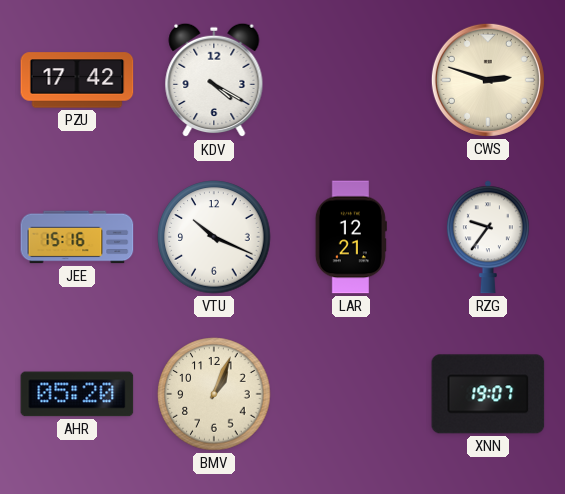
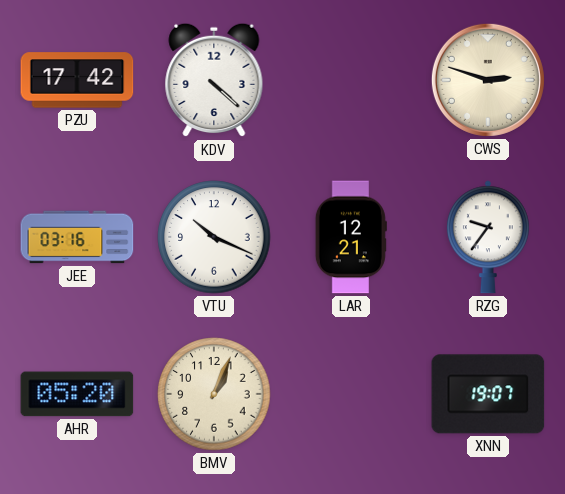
KDV: 4:20 -> 4:22 (214, 80)
JEE: 15:16 -> 03:16 (77, 237)
